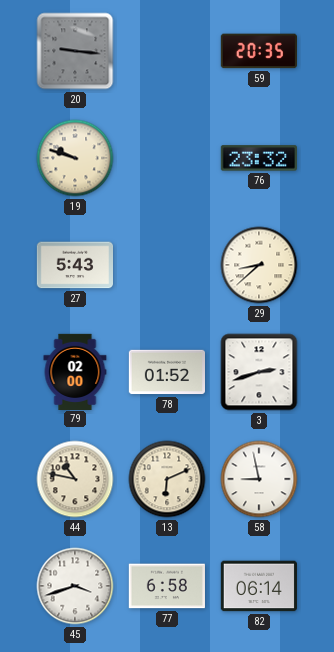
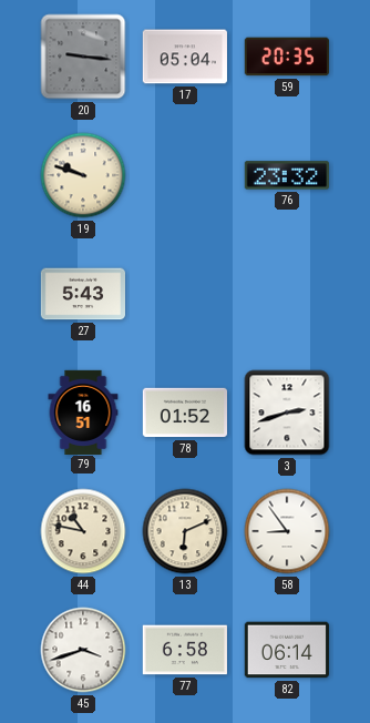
17: none -> 05:04 (185, 57)
29: 8:38 -> none (259, 265)
79: 02:00 -> 16:51 (83, 411)
58: 8:58 -> 8:54 (287, 531)
